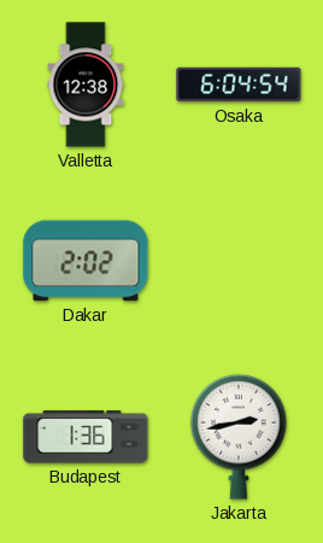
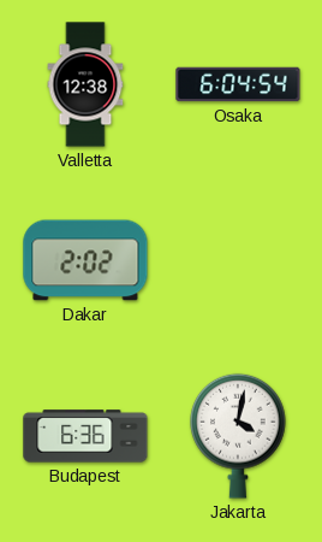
Budapest: 1:36 -> 6:36 (85, 436)
Jakarta: 2:43 -> 4:02 (238, 436)
